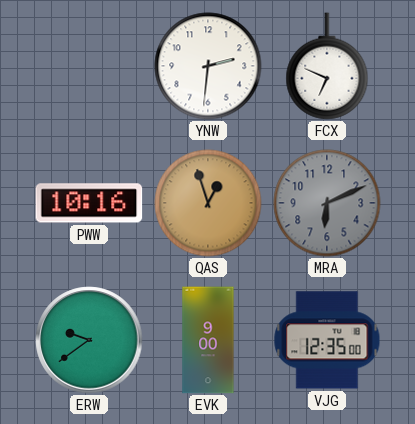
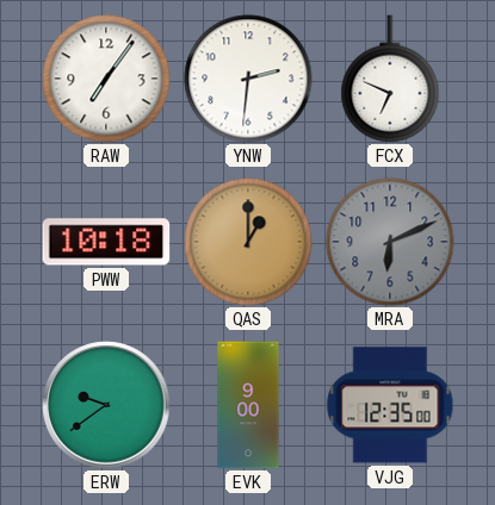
RAW: none -> 7:06 (106, 79)
PWW: 10:16 -> 10:18 (106, 242)
QAS: 12:57 -> 1:00 (248, 242)
